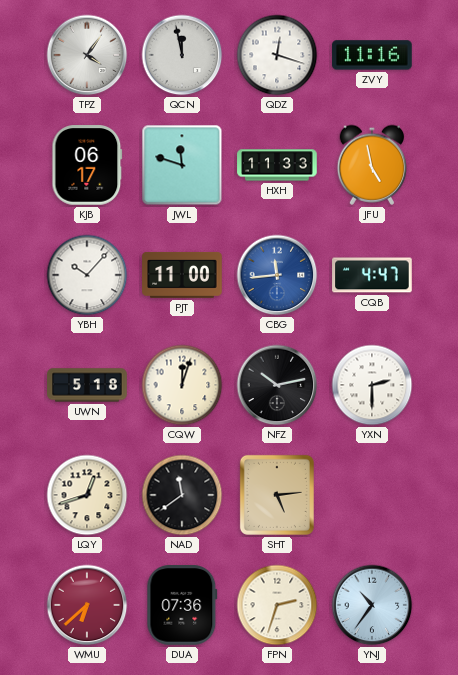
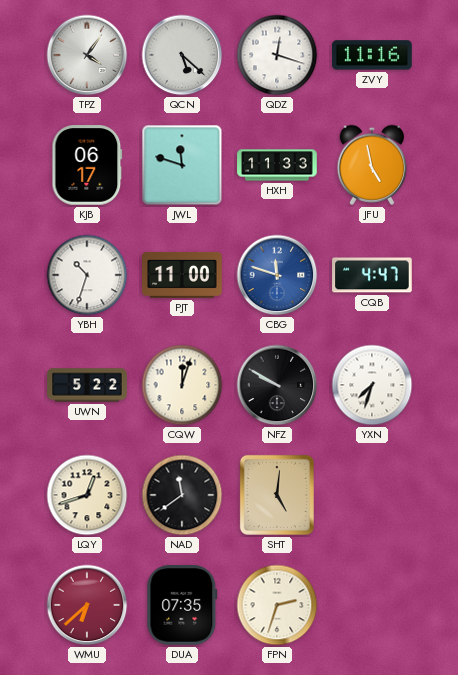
QCN: 11:58 -> 5:22 (182, 55)
YBH: 10:07 -> 10:33 (87, 275)
CBG: 11:44 -> 11:48 (277, 275)
UWN: 5:18 -> 5:22 (87, 385)
NFZ: 10:13 -> 9:50 (277, 385)
YXN: 2:30 -> 7:33 (372, 385)
SHT: 5:14 -> 5:01 (277, 495)
DUA: 07:36 -> 07:35 (182, 605)
YNJ: 10:36 -> none (372, 605)
